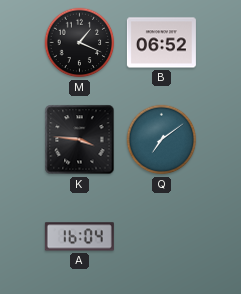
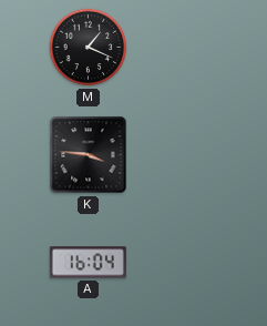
B: 06:52 -> none (161, 43)
Q: 7:09 -> none (162, 140)
